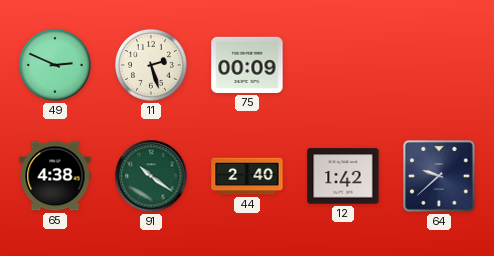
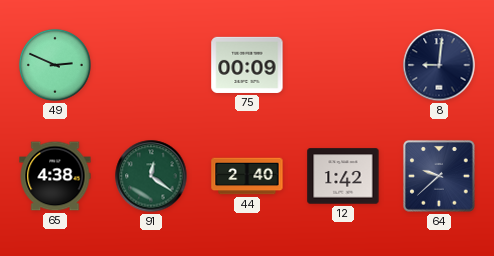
11: 2:27 -> none (151, 65)
8: none -> 9:01 (439, 65)
91: 10:21 -> 12:21 (151, 176)
